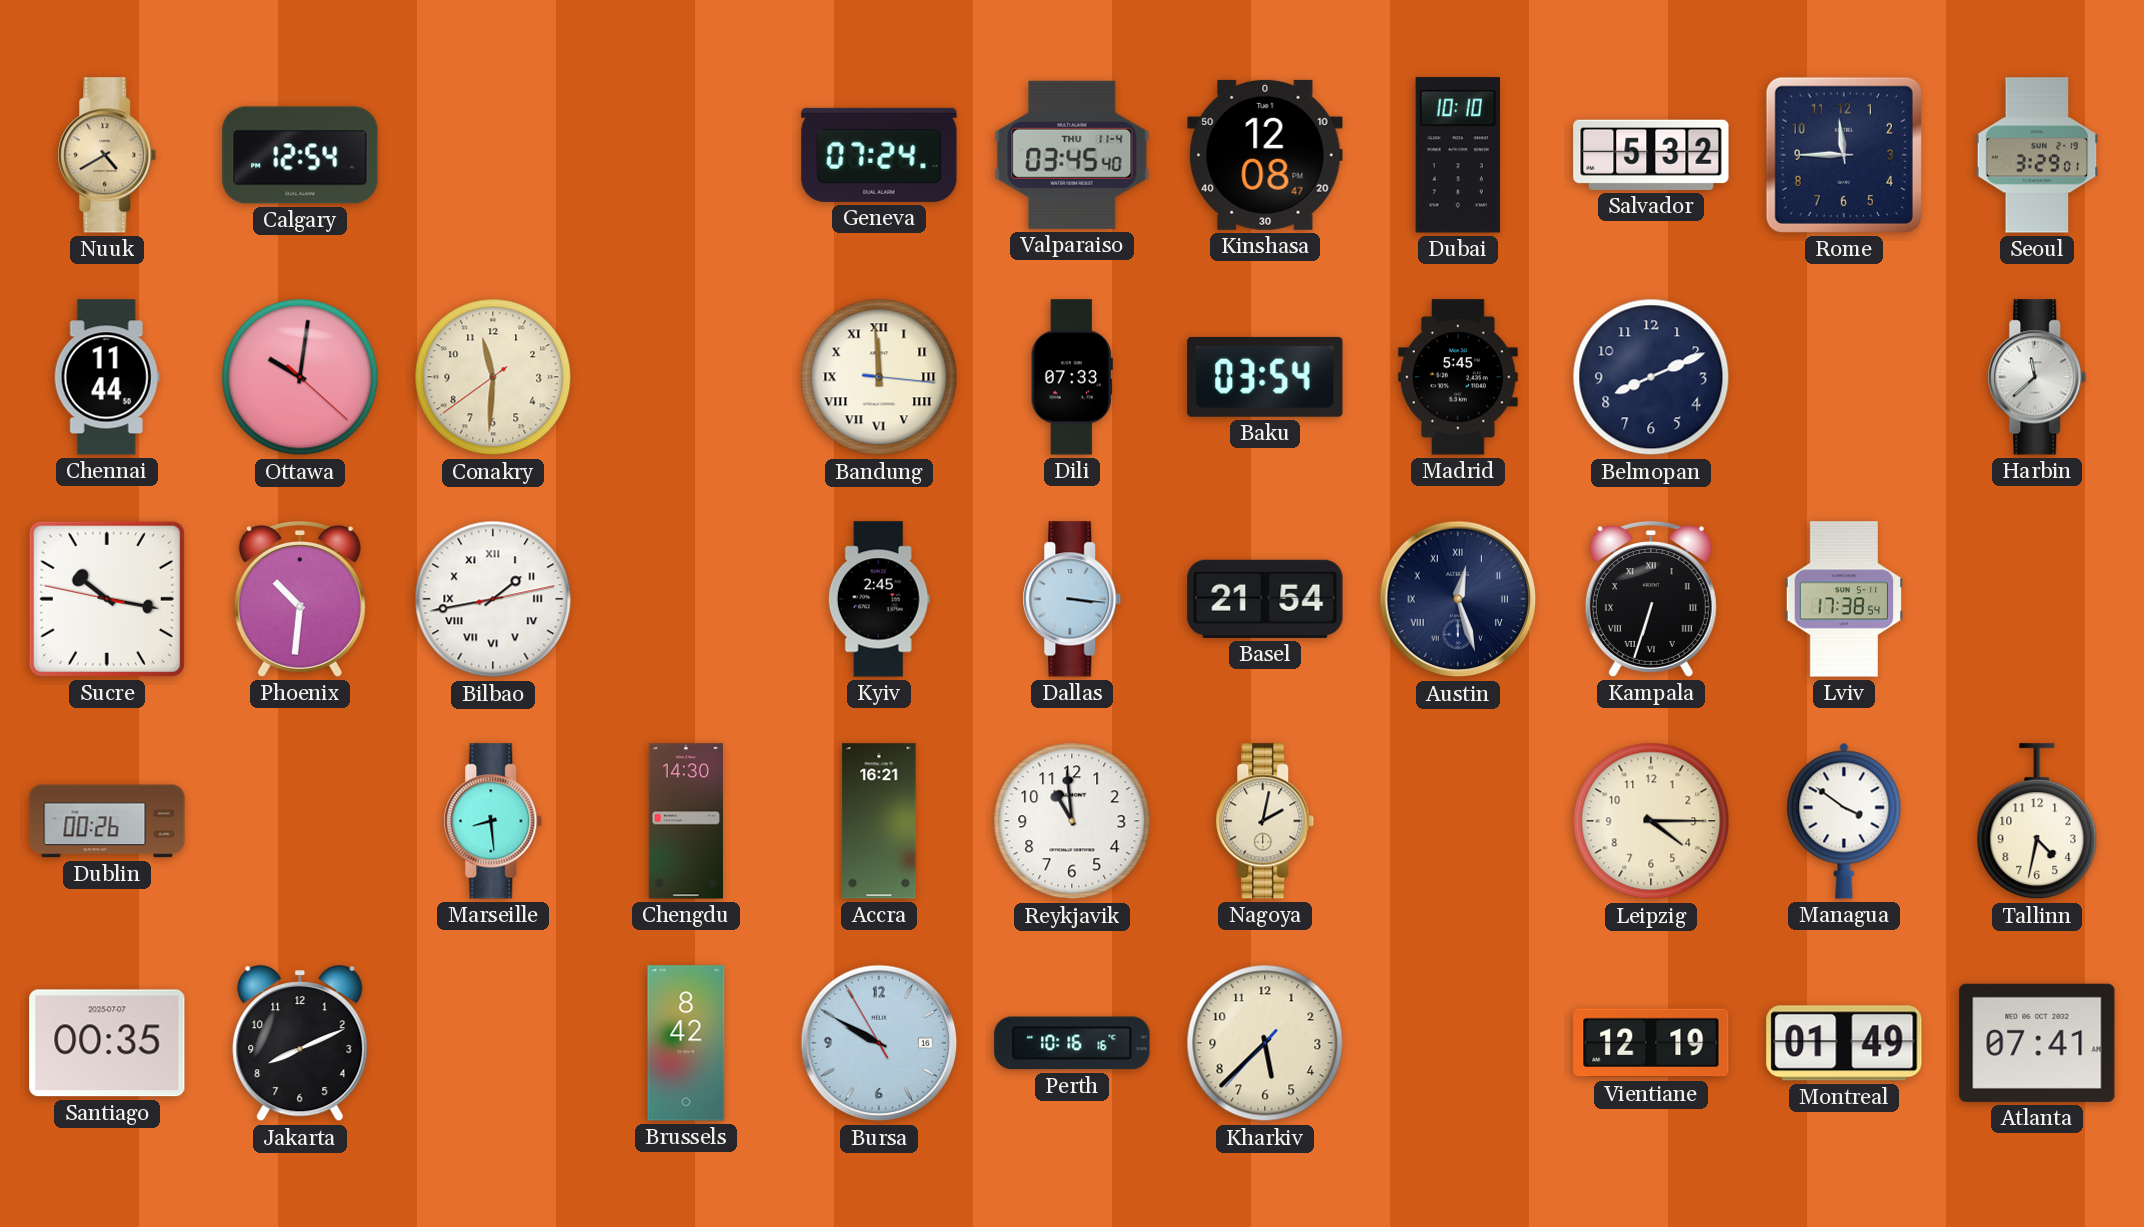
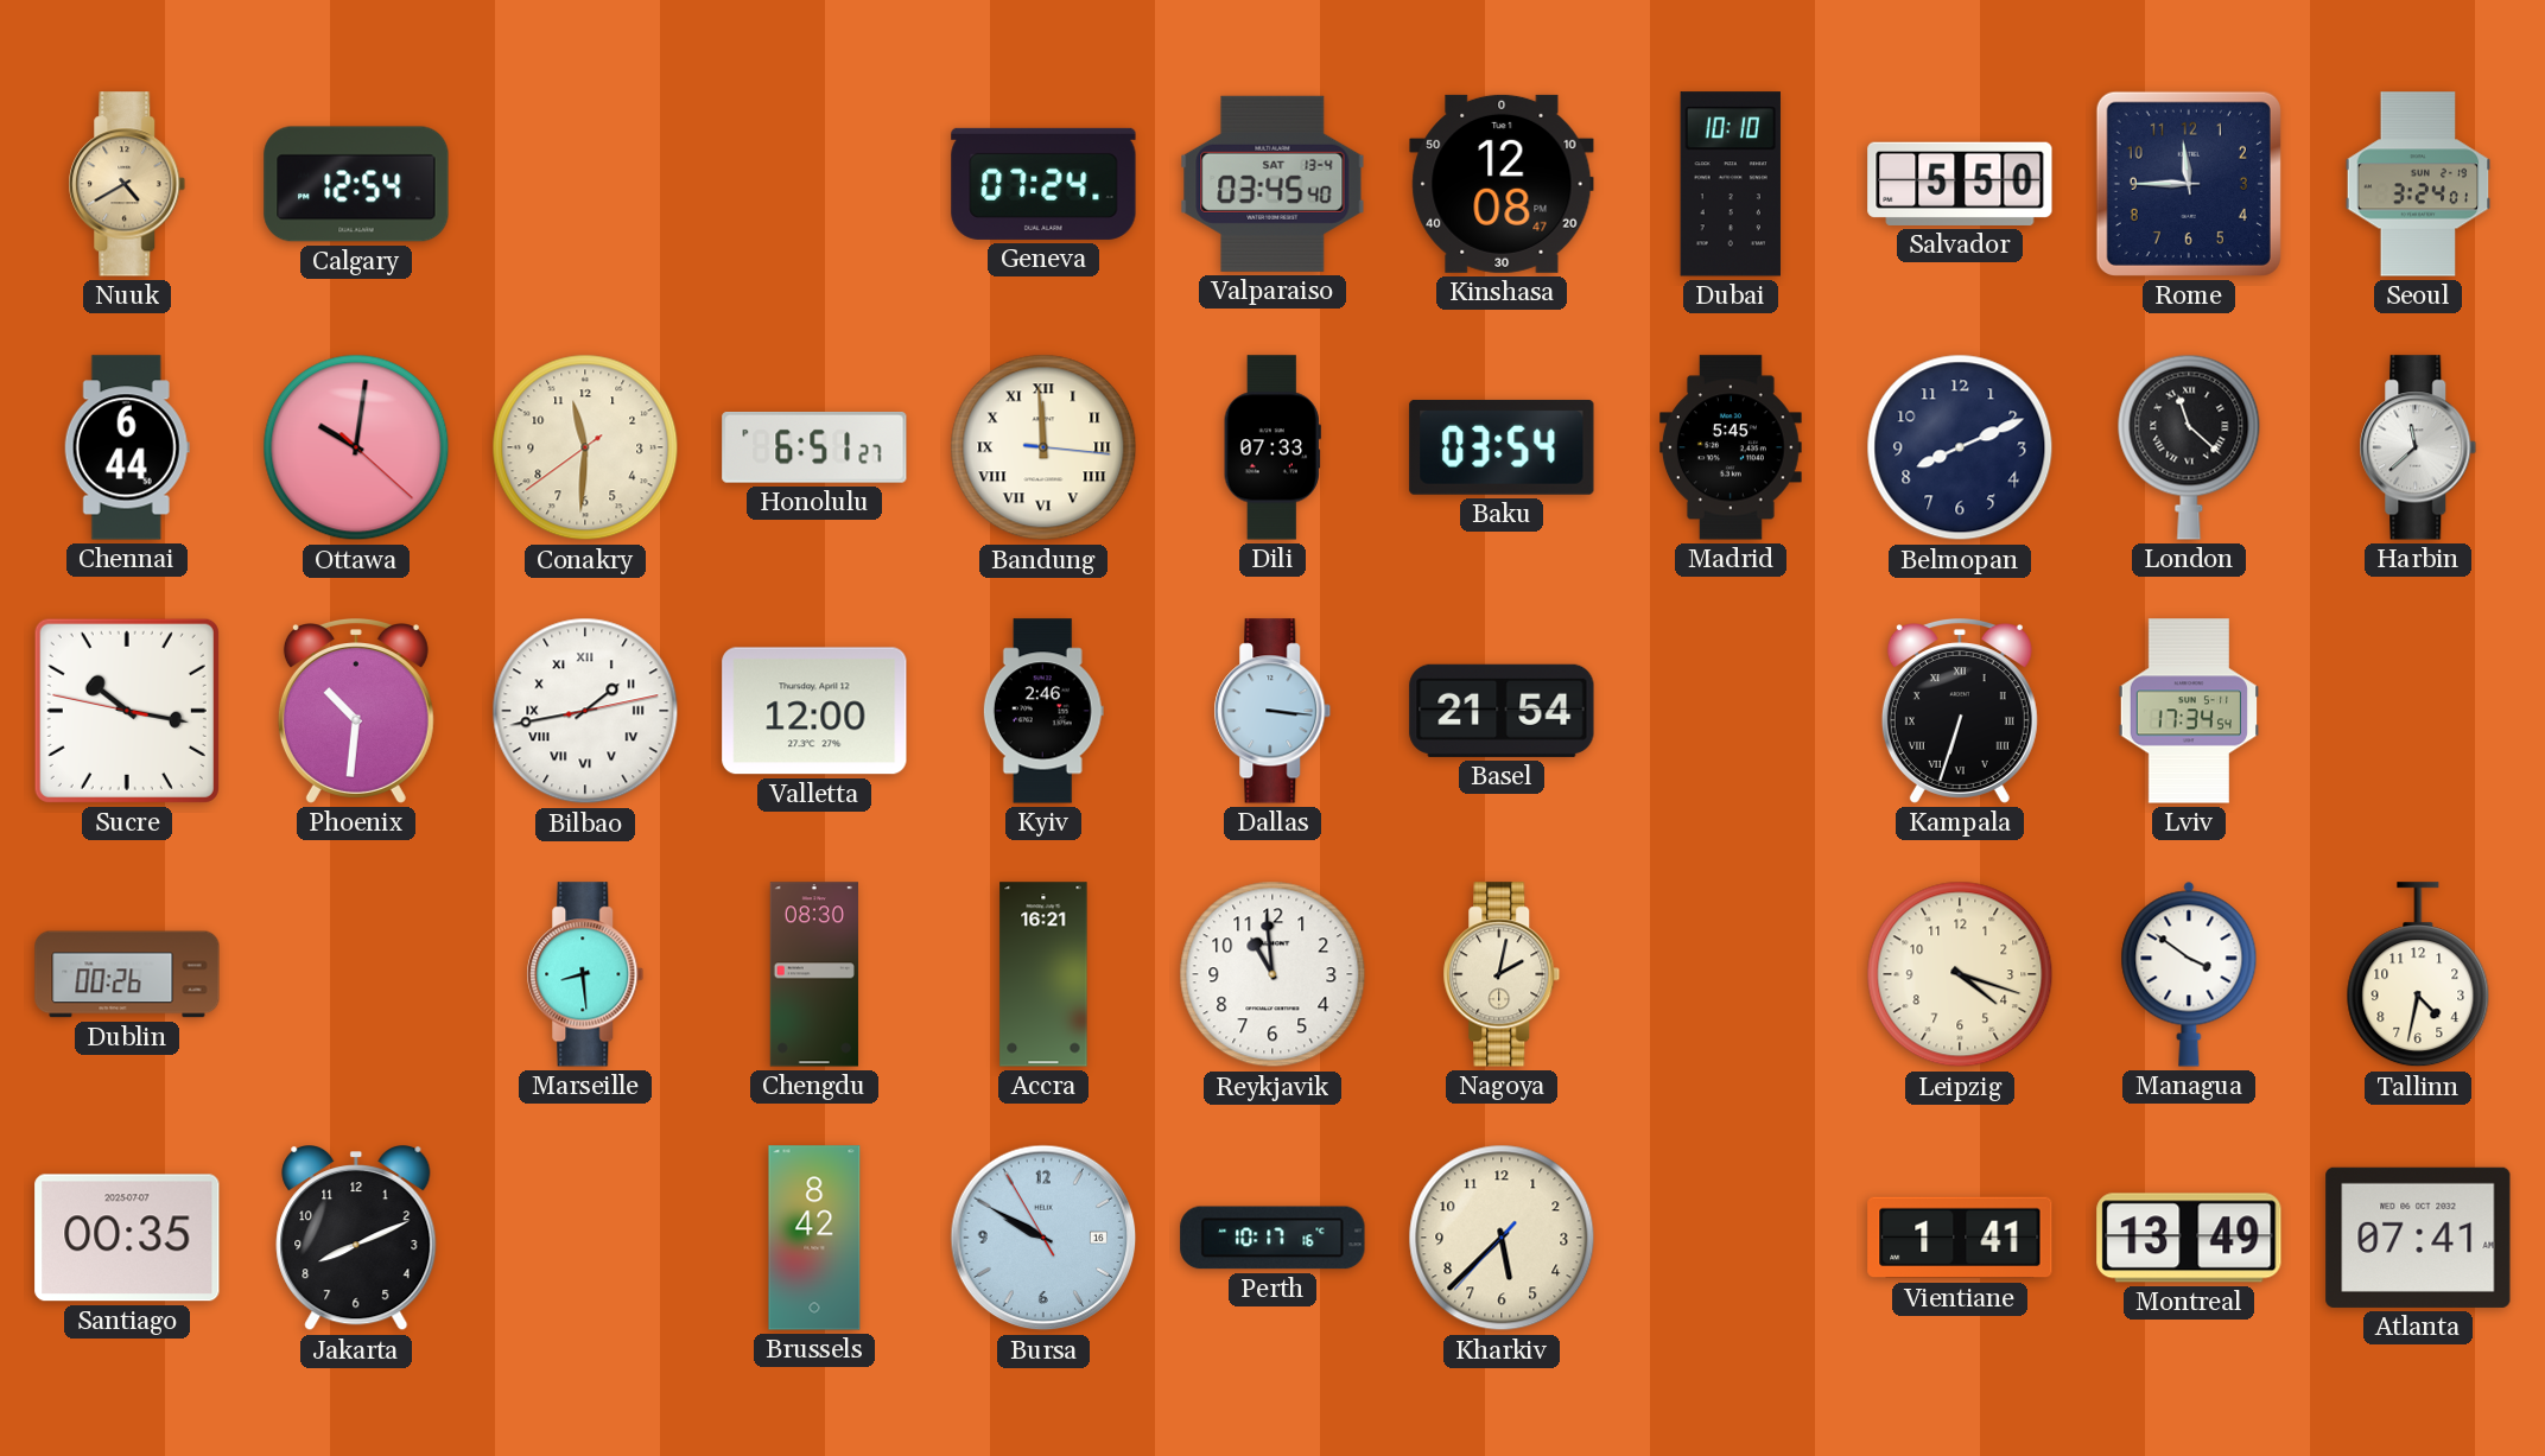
Valparaiso date: THU 11-4 -> SAT 13-4 (1272, 184)
Salvador: 5:32 -> 5:50 (1960, 184)
Seoul: 3:29 -> 3:24 (2418, 184)
Chennai: 11:44 -> 6:44 (127, 447)
Honolulu: none -> 6:51 (814, 447)
London: none -> 11:22 (2189, 447)
Valletta: none -> 12:00 (814, 711)
Kyiv: 2:45 -> 2:46 (1043, 711)
Austin: 12:27 -> none (1458, 599)
Lviv: 17:38 -> 17:34 (2188, 711)
Chengdu: 14:30 -> 08:30 (814, 974)
Leipzig: 4:15 -> 4:18 (1960, 974)
Perth: 10:16 -> 10:17 (1272, 1238)
Vientiane: 12:19 -> 1:41 (1960, 1238)
Montreal: 01:49 -> 13:49 (2189, 1238)
